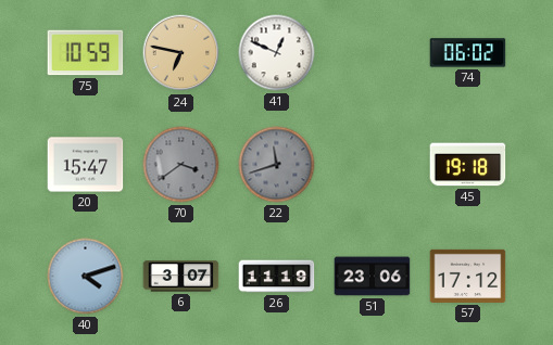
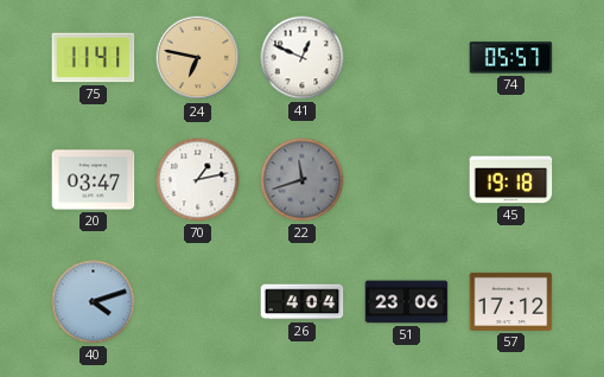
75: 10:59 -> 11:41 (94, 58)
74: 06:02 -> 05:57 (511, 58)
20: 15:47 -> 03:47 (94, 180)
70: 3:39 -> 1:13 (198, 180)
70 dial: grey -> white (198, 180)
6: 3:07 -> none (181, 277)
26: 11:19 -> 4:04 (303, 302)
